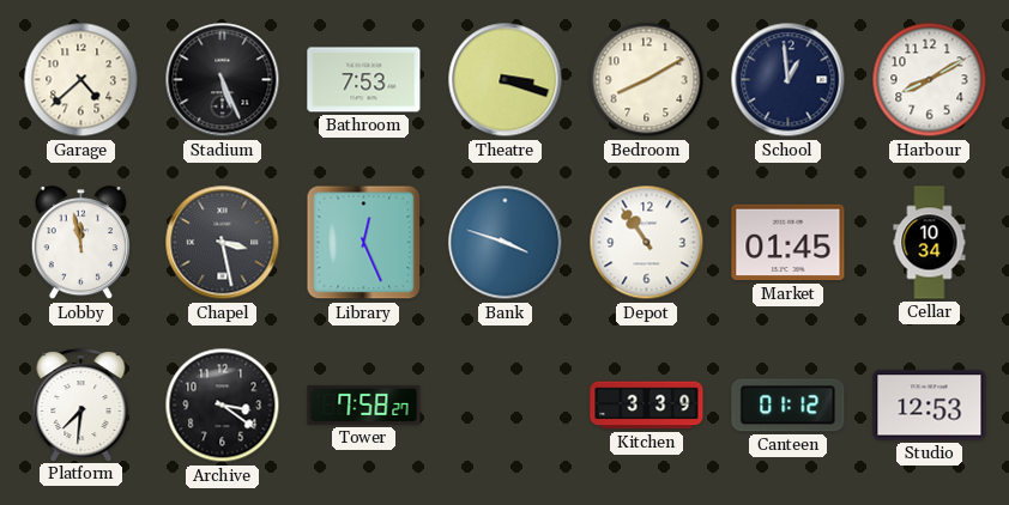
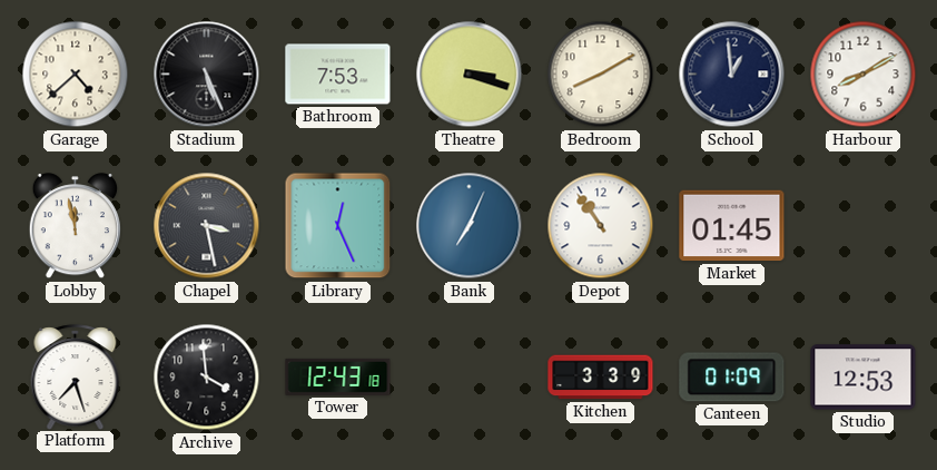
Bank: 3:48 -> 7:04 (470, 226)
Cellar: 10:34 -> none (930, 243)
Platform: 7:31 -> 7:27 (76, 376)
Archive: 3:21 -> 3:59 (207, 378)
Tower: 7:58 -> 12:43 (338, 376)
Canteen: 01:12 -> 01:09 (732, 378)
